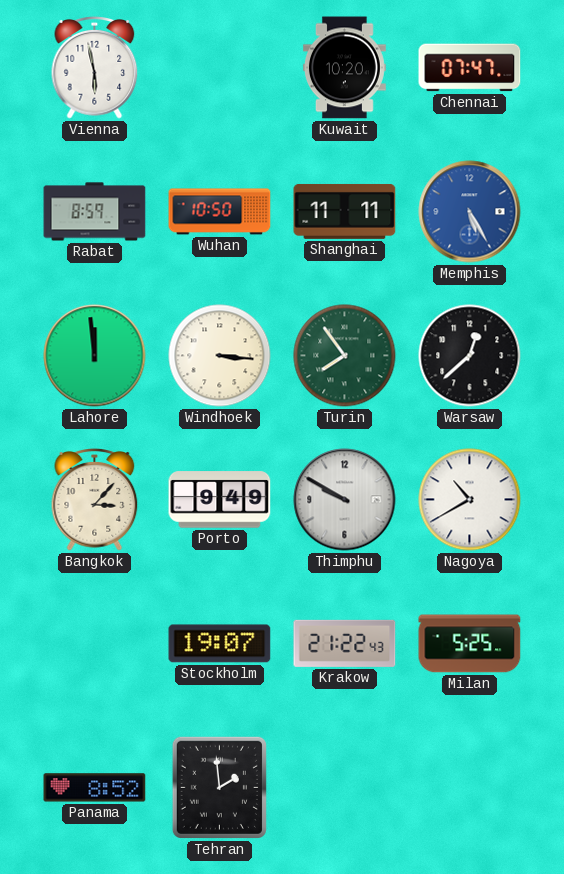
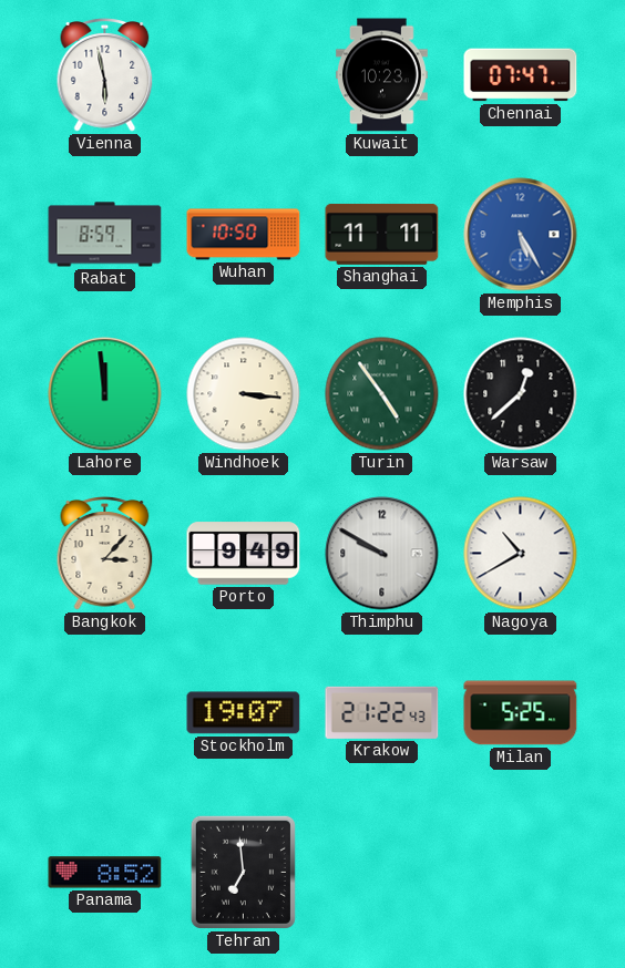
Kuwait: 10:20 -> 10:23 (381, 75)
Turin: 7:54 -> 4:54 (382, 394)
Tehran: 1:59 -> 6:59 (243, 872)
